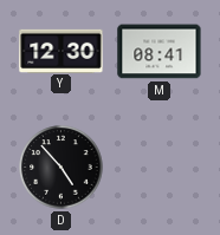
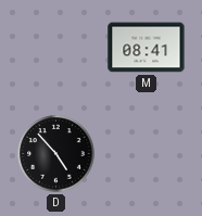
Y: 12:30 -> none (62, 51)
